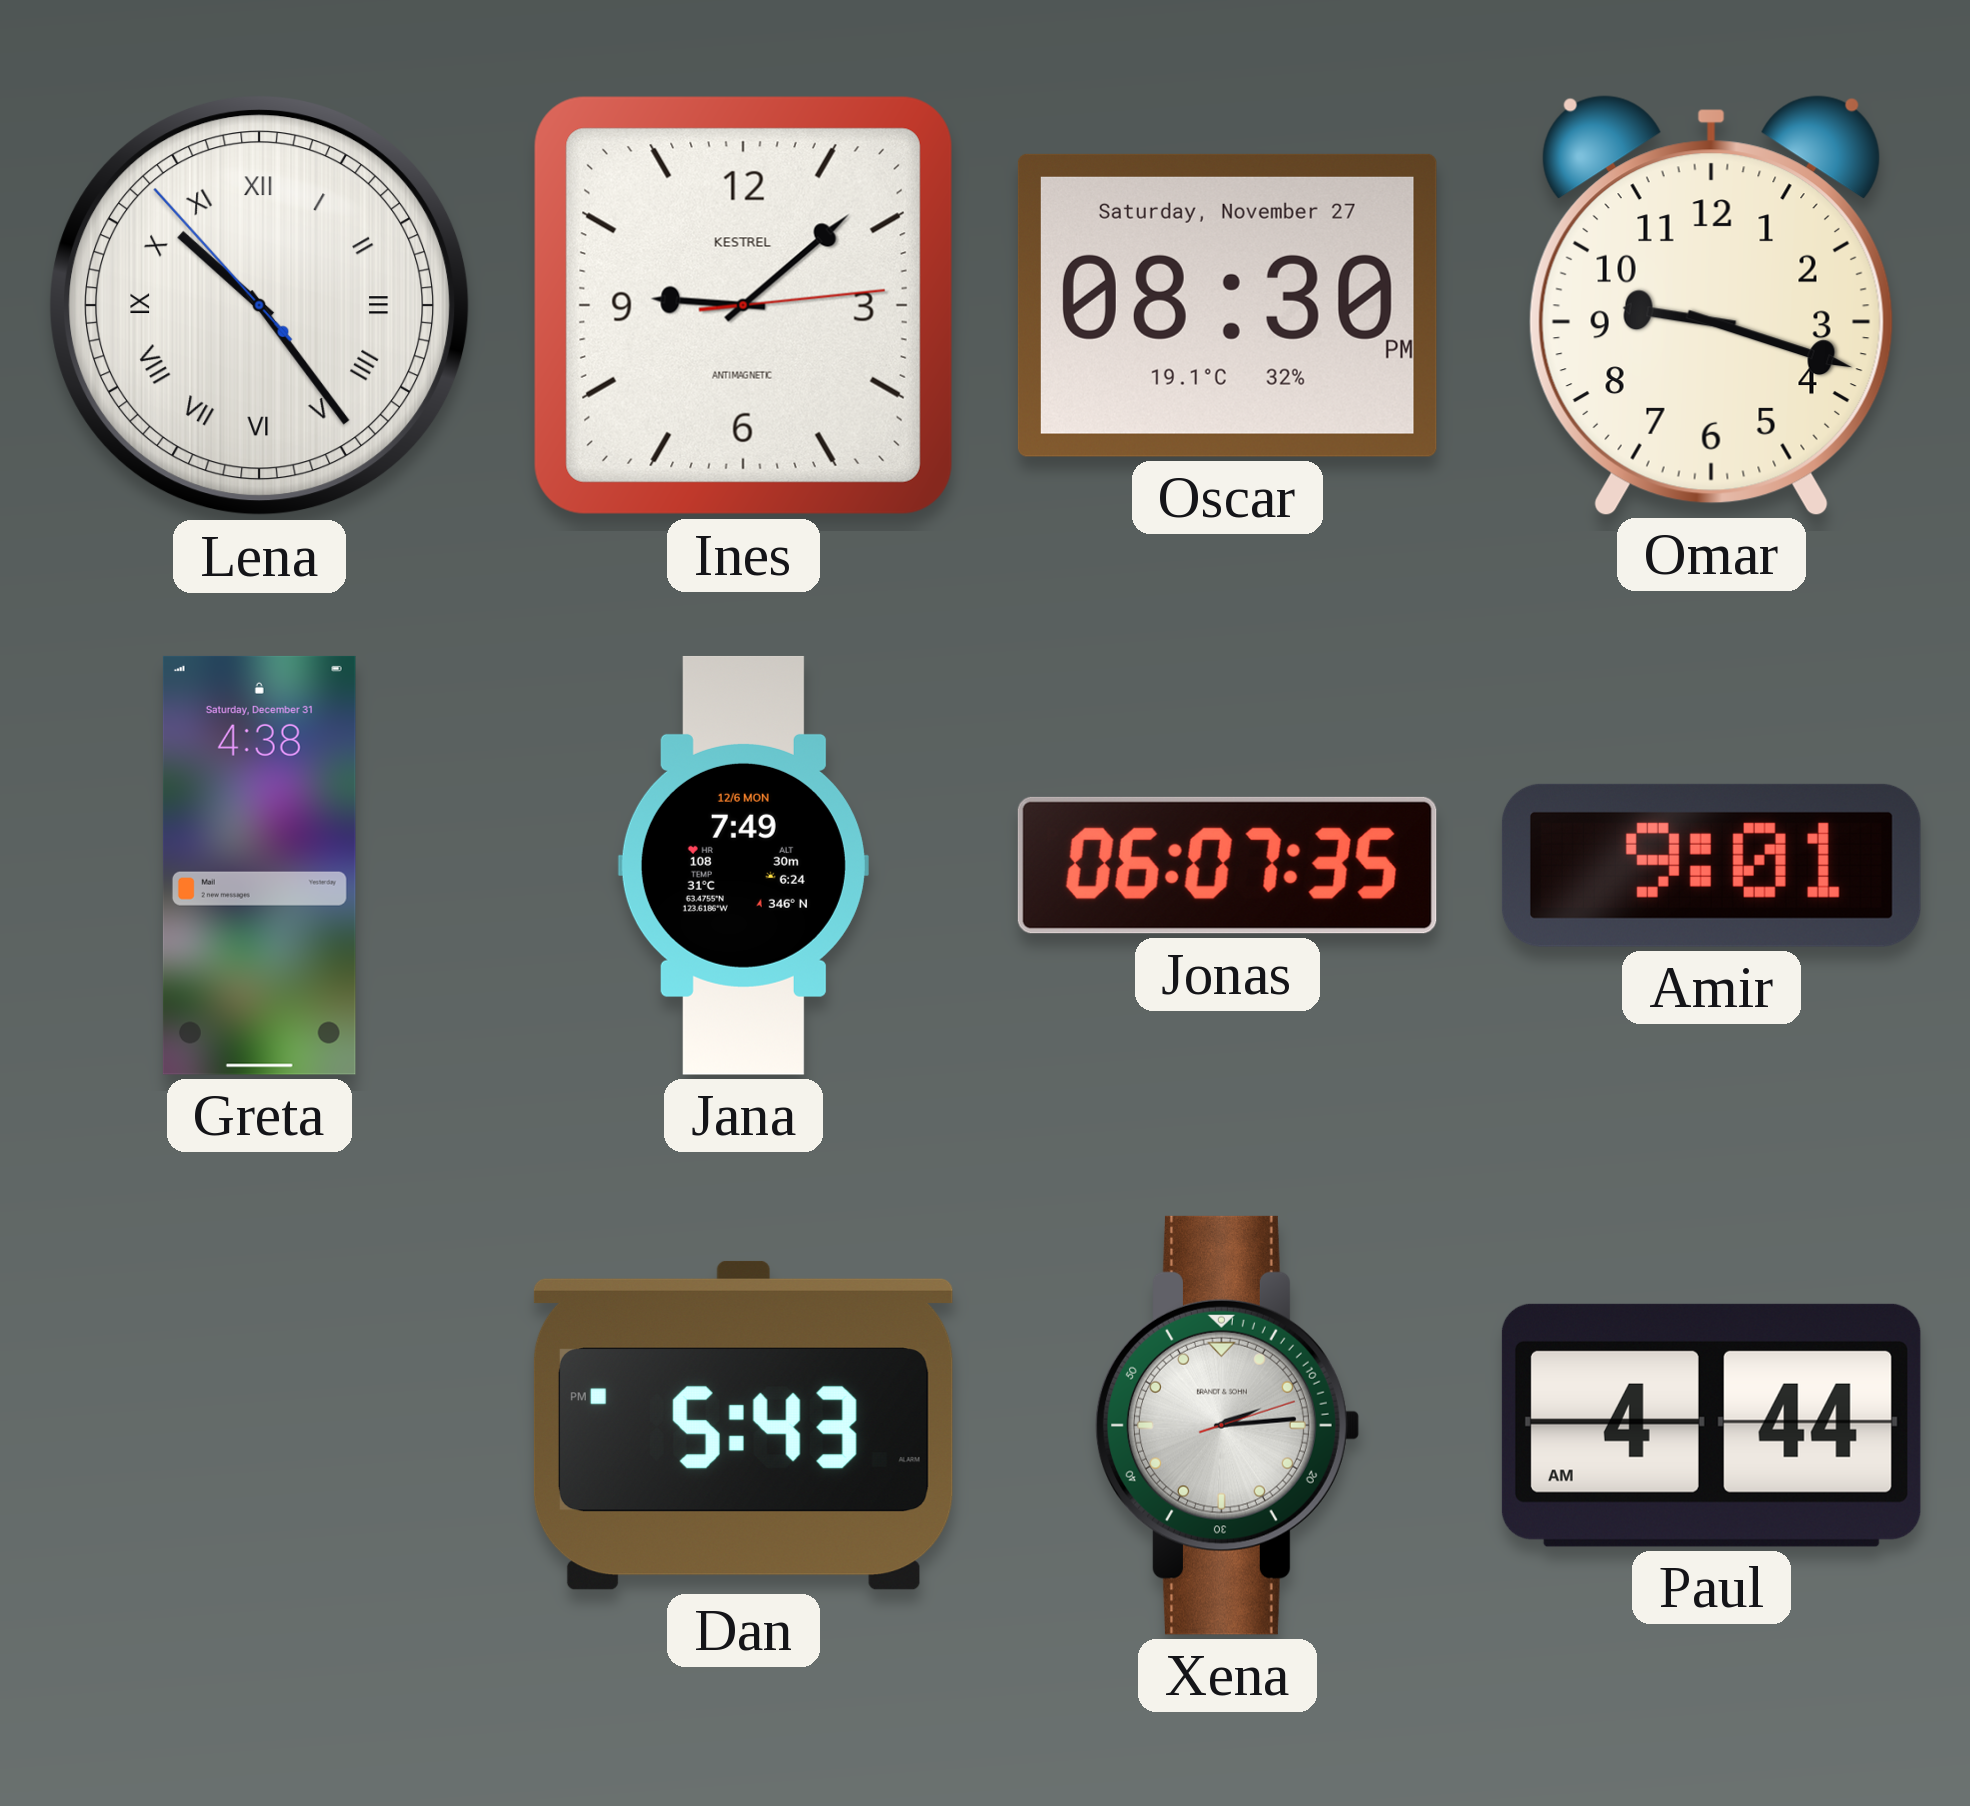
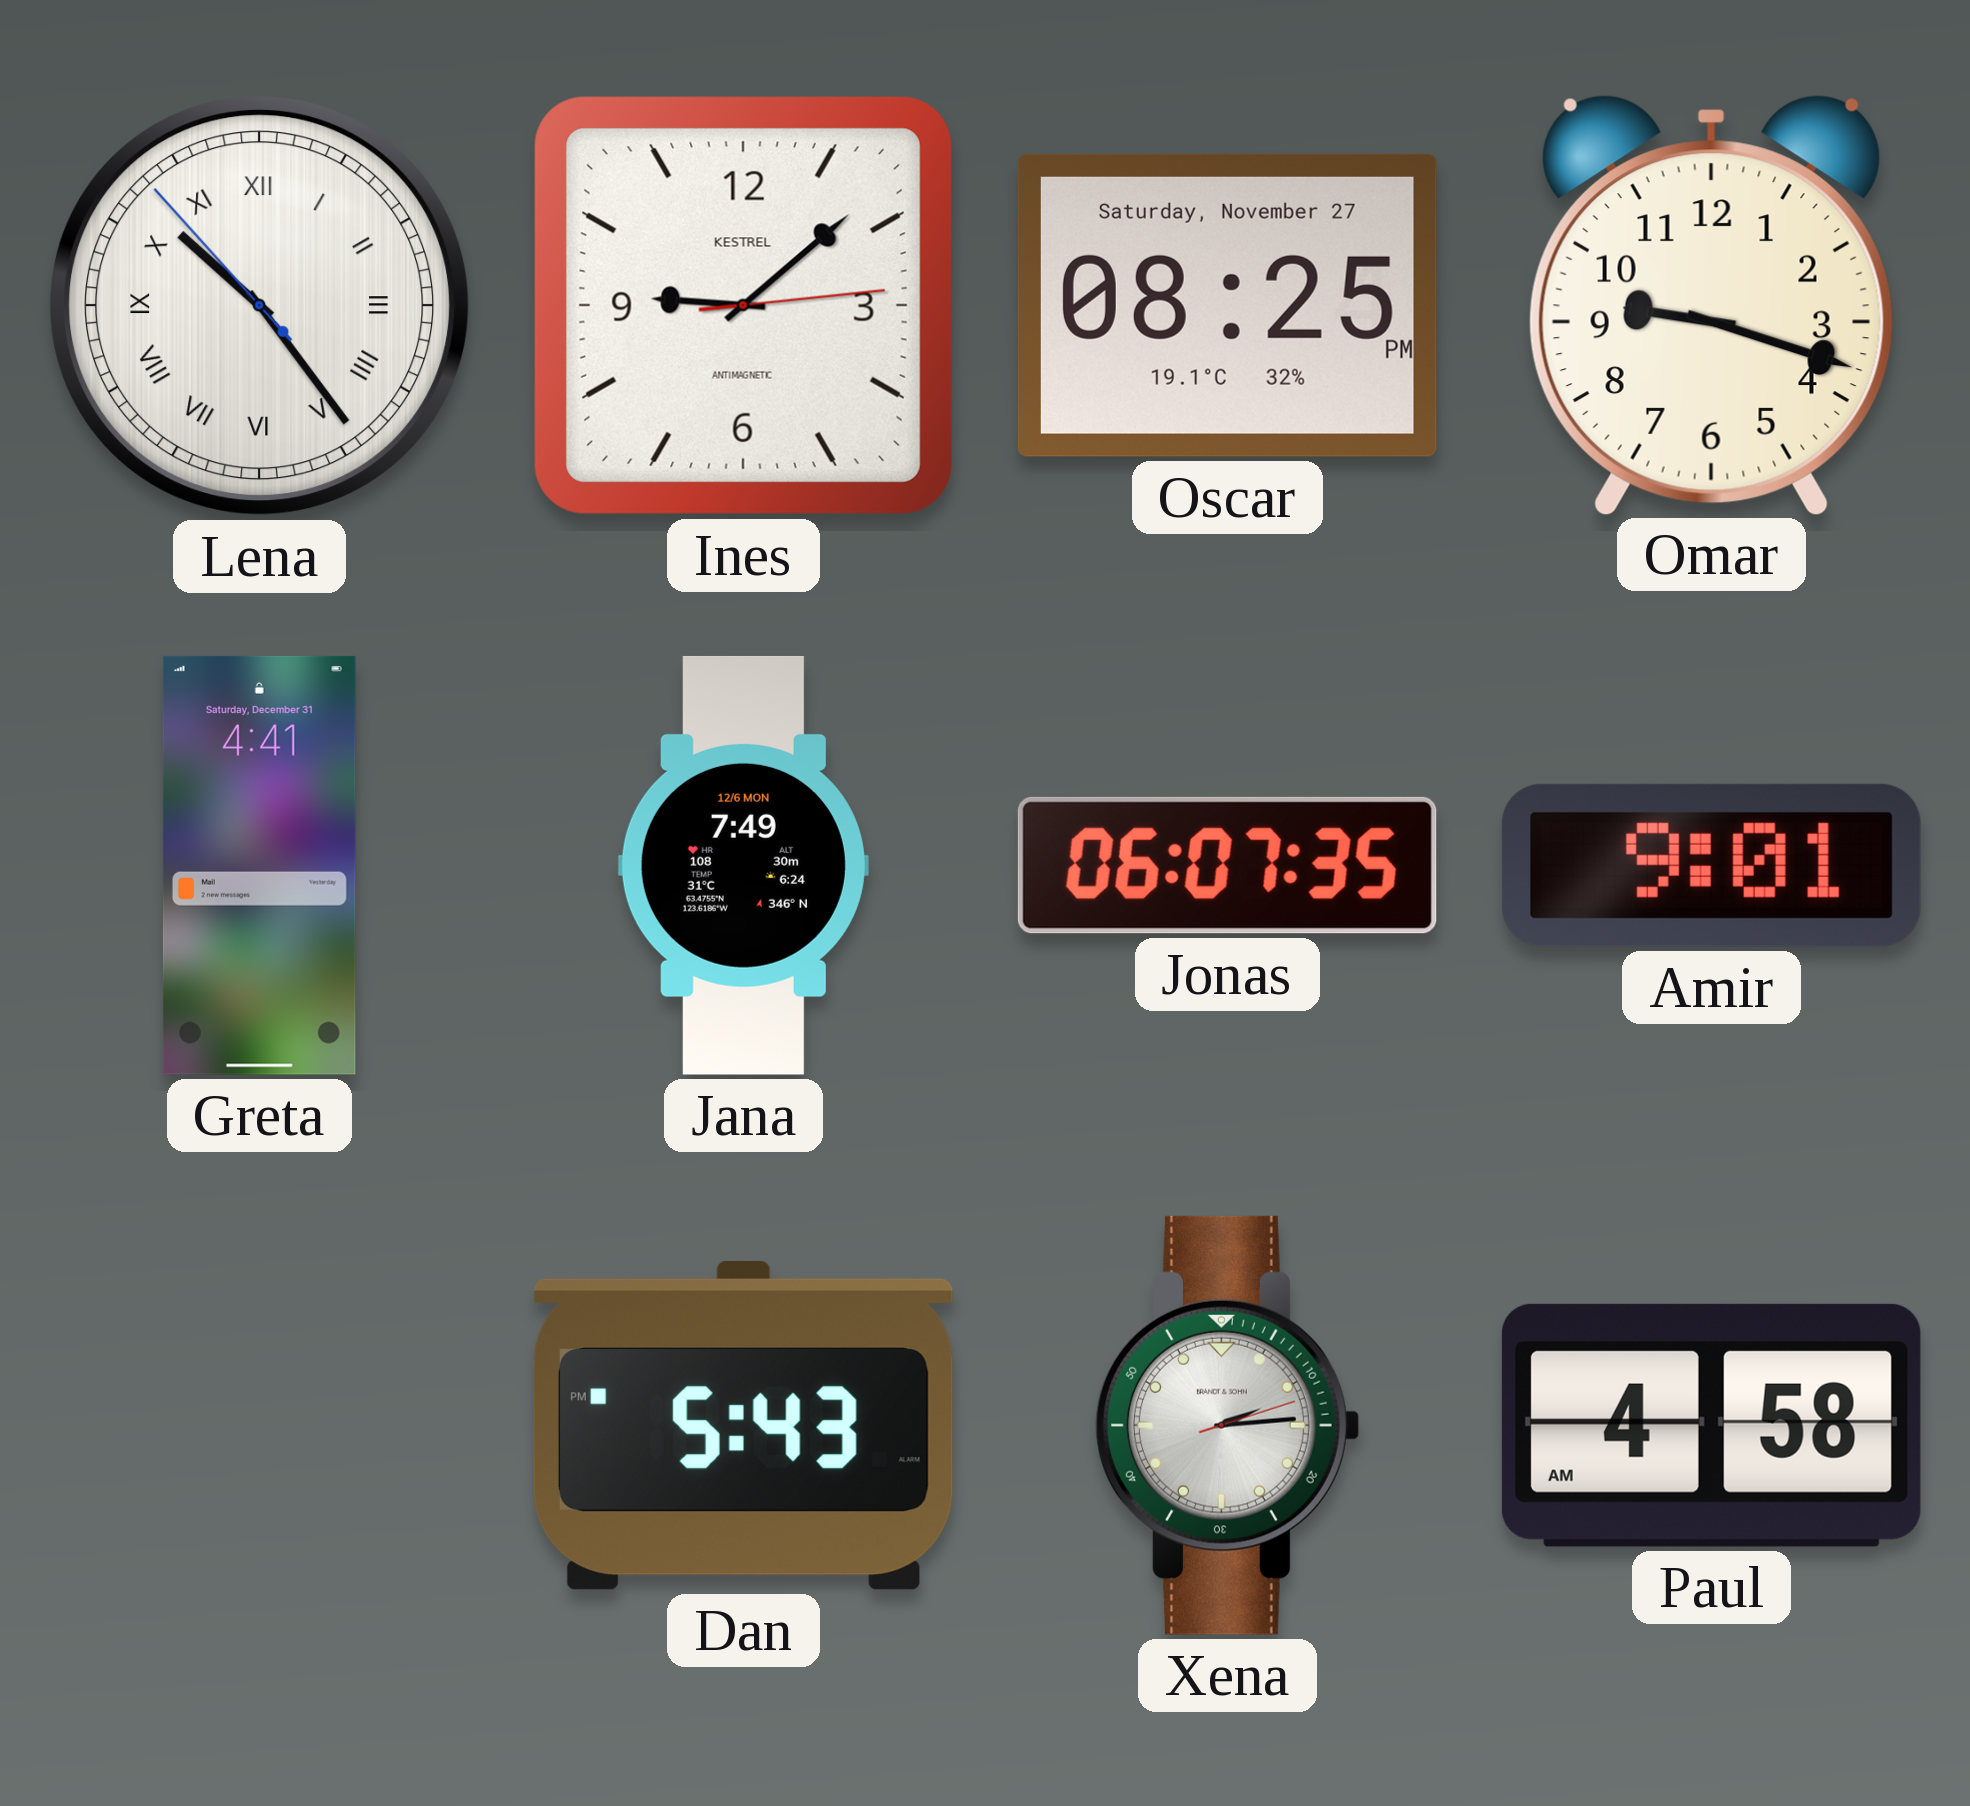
Oscar: 08:30 -> 08:25 (1227, 305)
Greta: 4:38 -> 4:41 (259, 865)
Paul: 4:44 -> 4:58 (1711, 1425)
